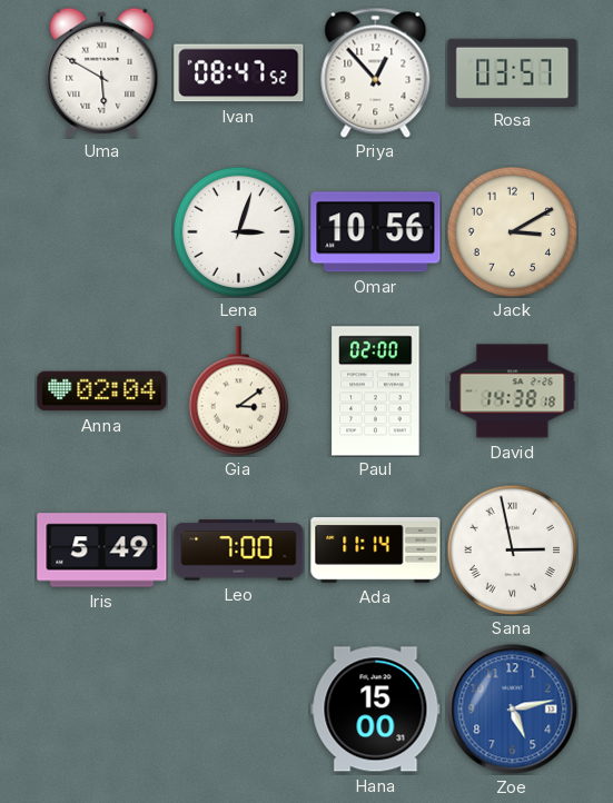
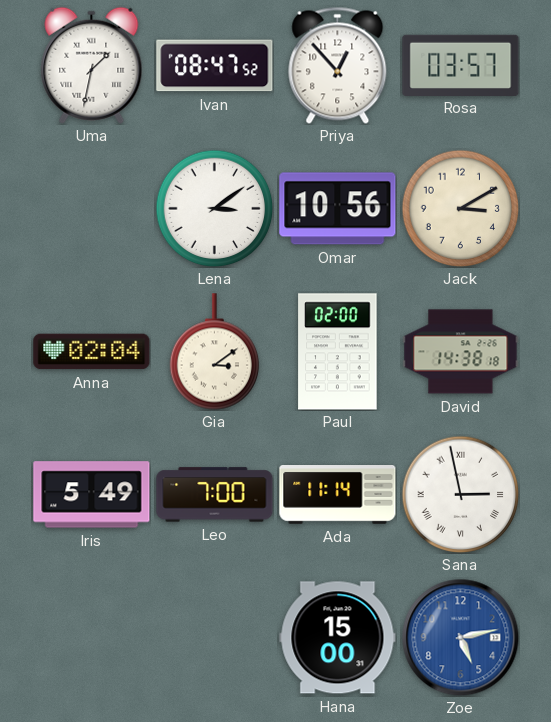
Uma: 5:50 -> 1:32 (92, 65)
Lena: 3:03 -> 3:09 (214, 208)
